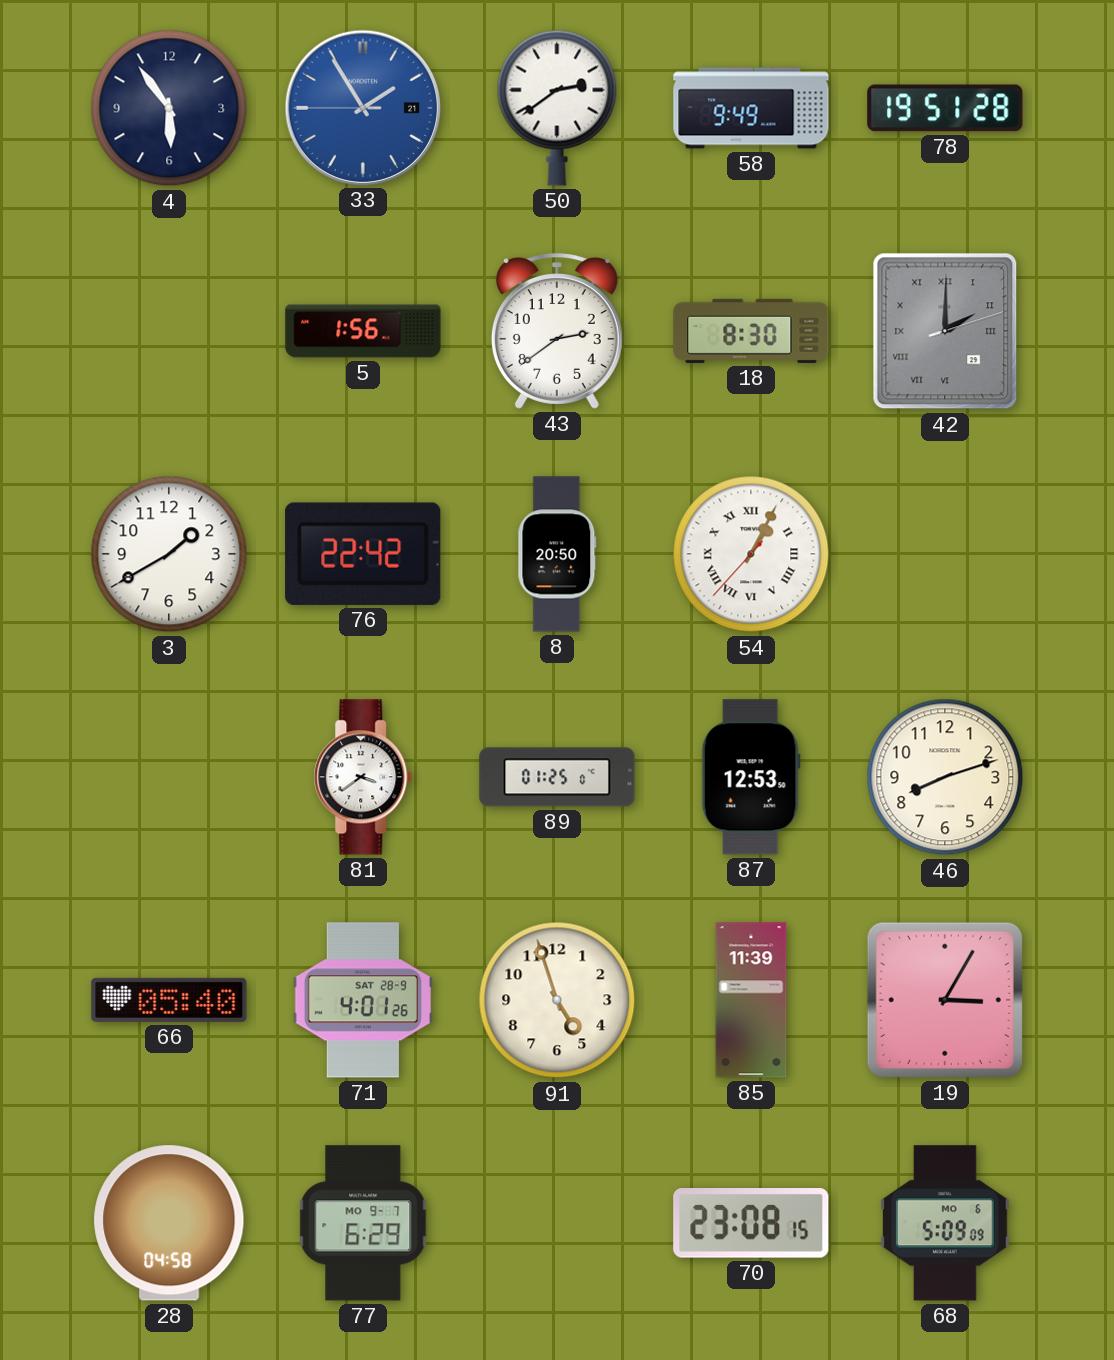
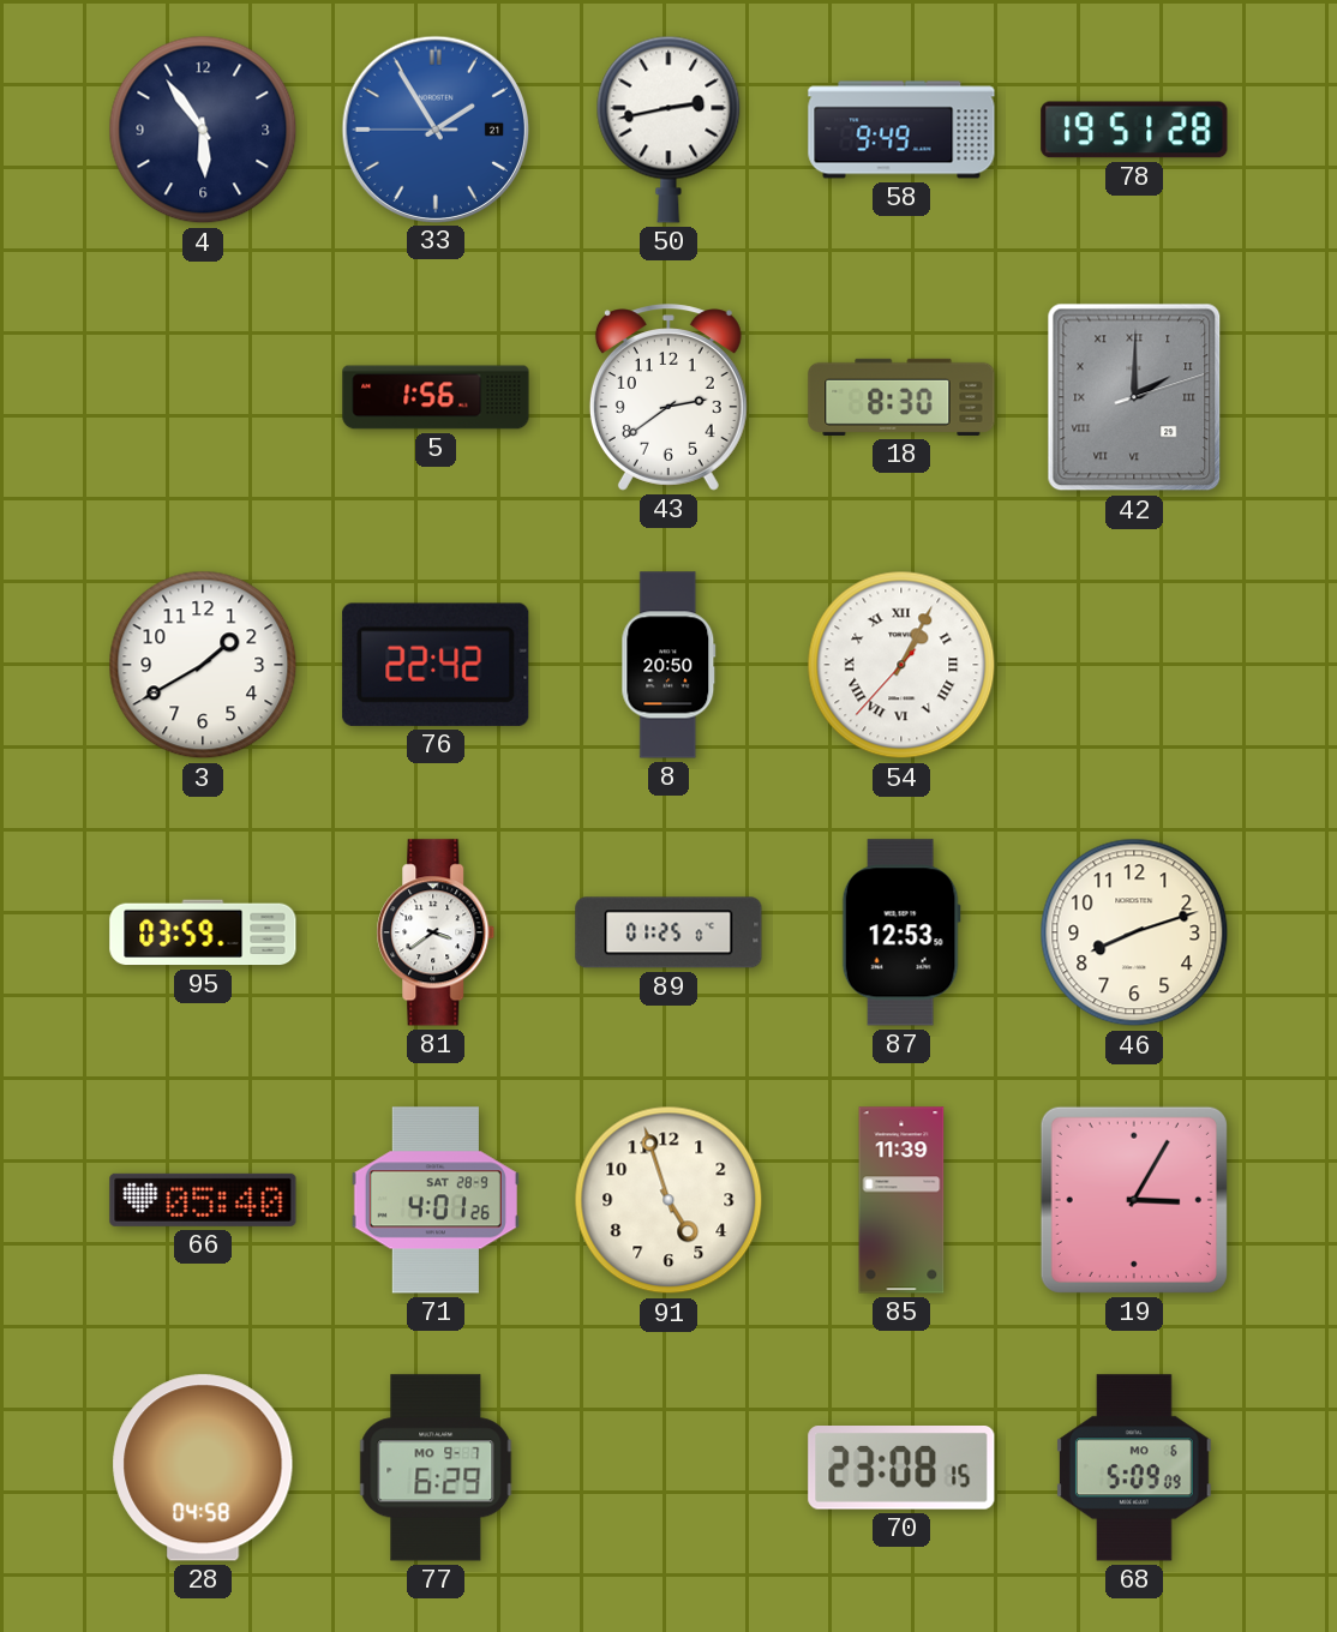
50: 2:39 -> 2:43 (668, 130)
95: none -> 03:59 (203, 932)
